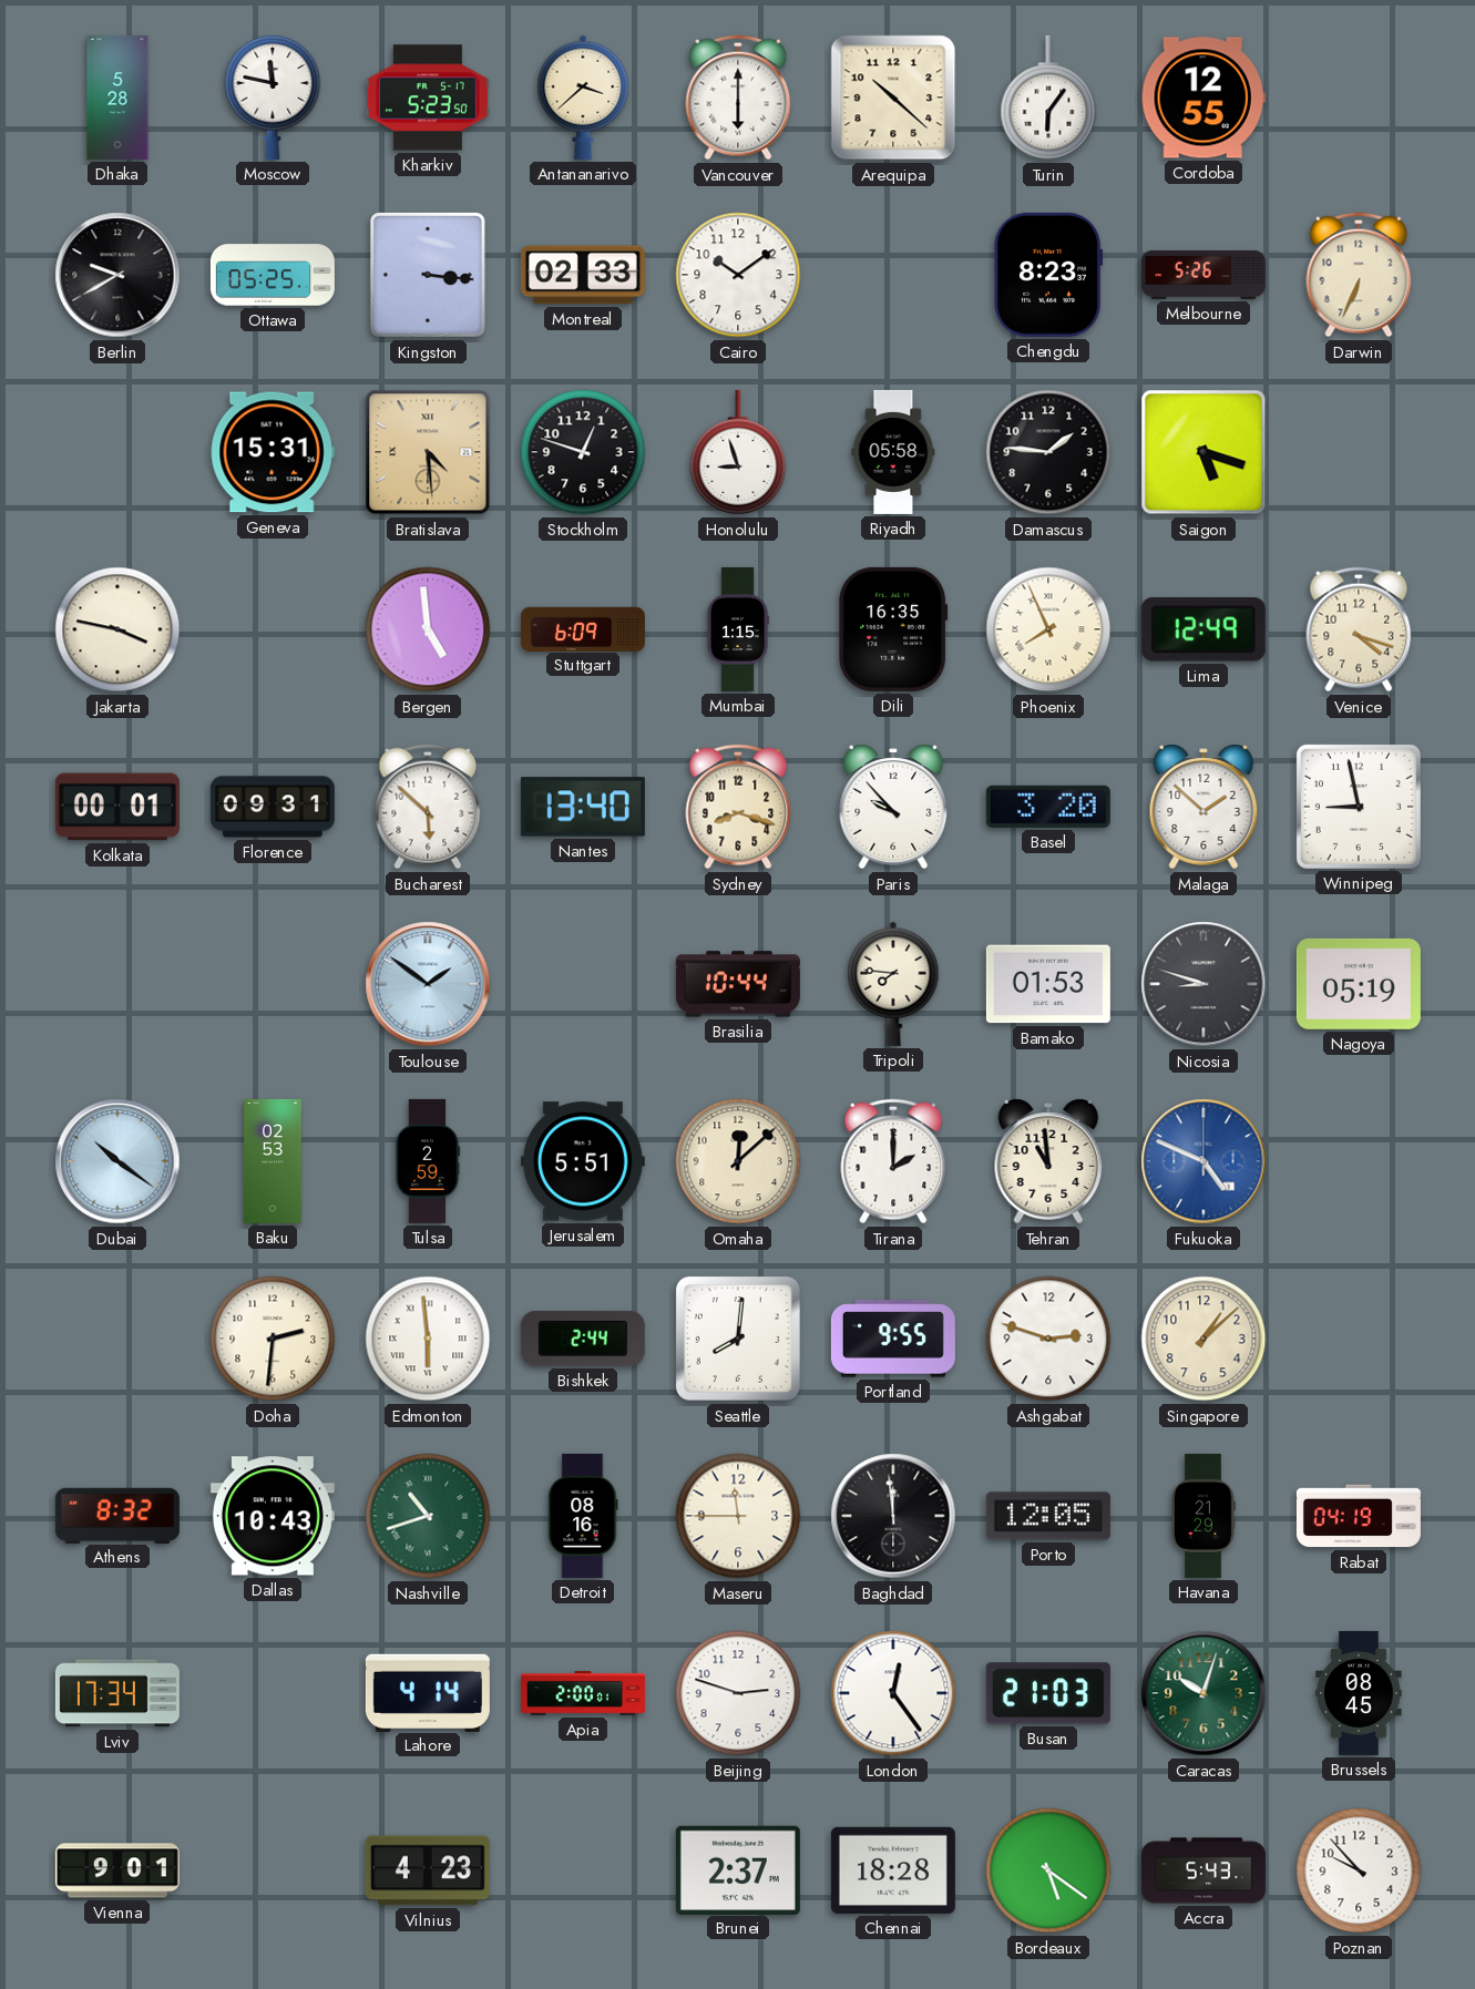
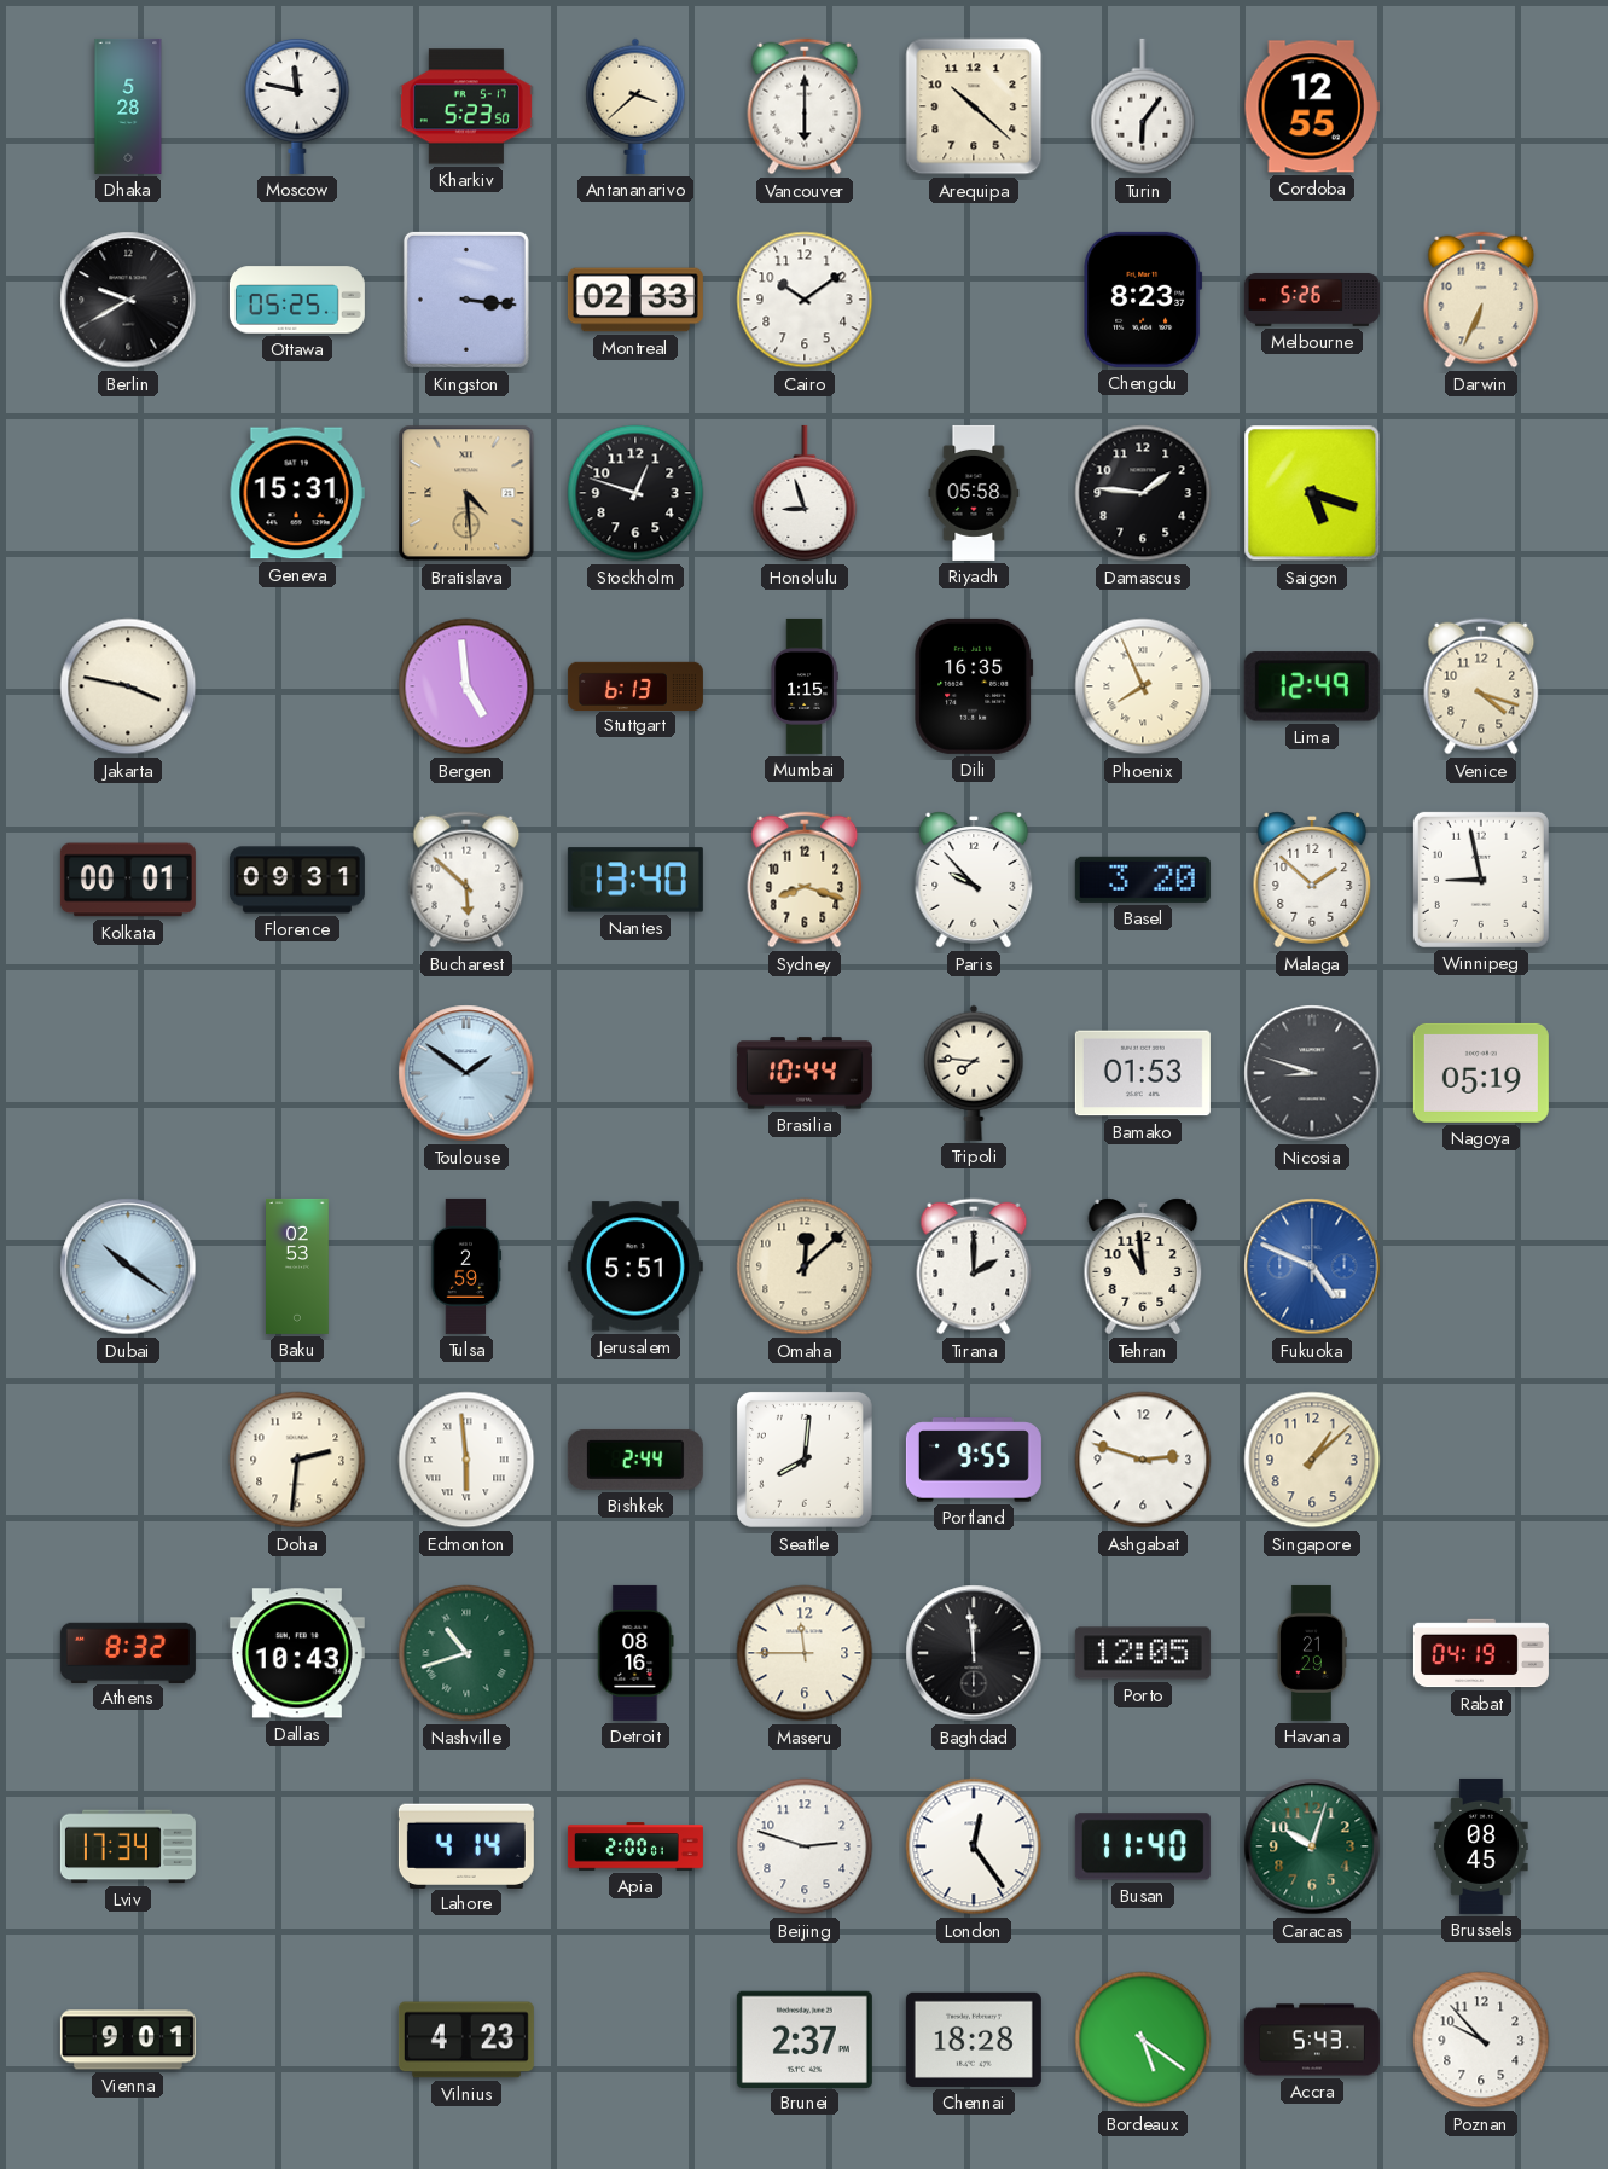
Stuttgart: 6:09 -> 6:13 (635, 685)
Busan: 21:03 -> 11:40 (1143, 1846)
